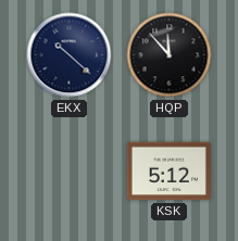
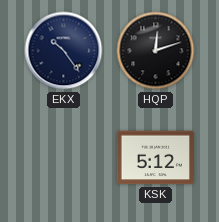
EKX: 10:22 -> 10:24 (64, 51)
HQP: 11:53 -> 12:12 (156, 51)
